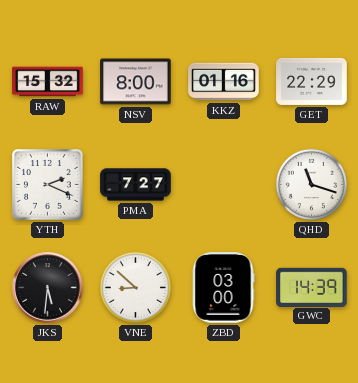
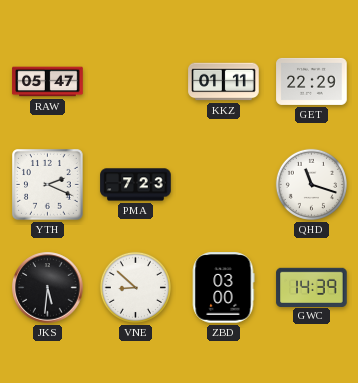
RAW: 15:32 -> 05:47 (48, 82)
NSV: 8:00 -> none (136, 82)
KKZ: 01:16 -> 01:11 (224, 82)
PMA: 7:27 -> 7:23 (136, 185)
